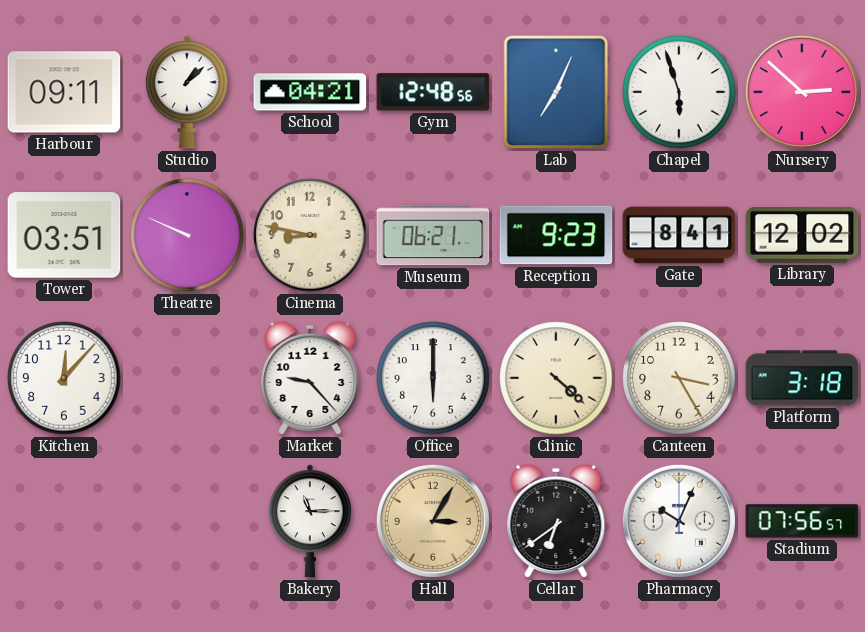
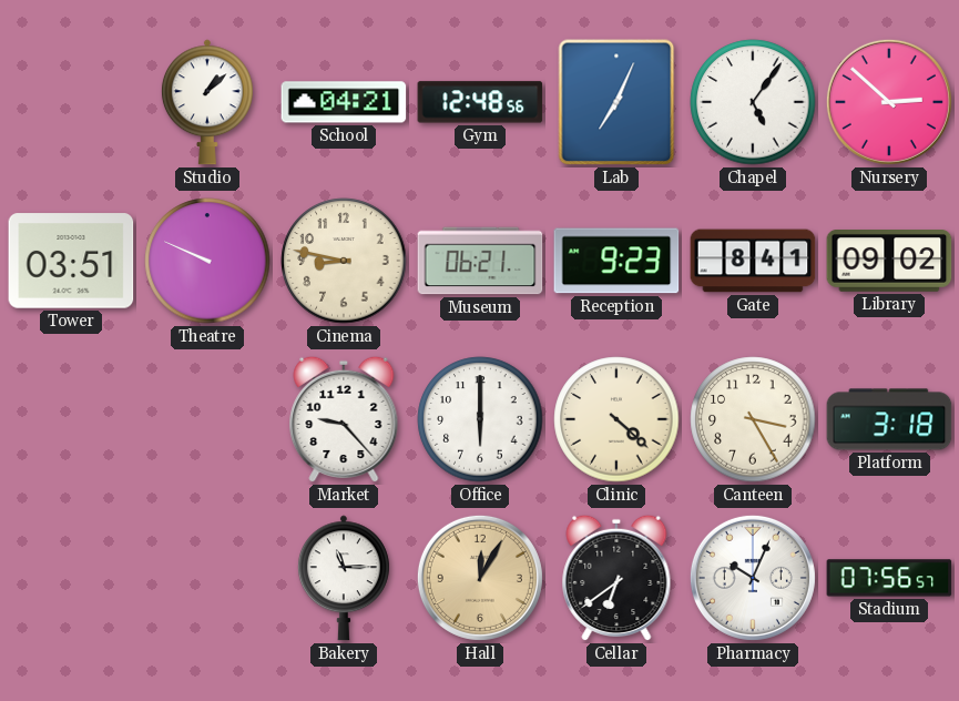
Harbour: 09:11 -> none (64, 92)
Chapel: 5:57 -> 5:06 (753, 102)
Library: 12:02 -> 09:02 (889, 262)
Kitchen: 12:07 -> none (64, 378)
Hall: 3:05 -> 12:05 (480, 578)
